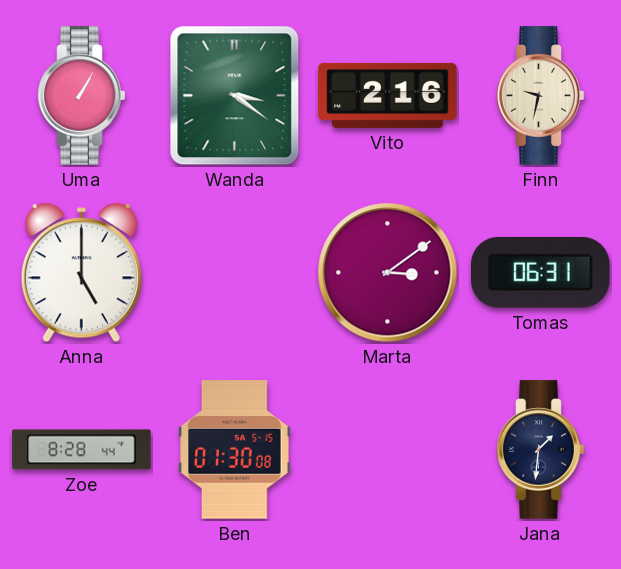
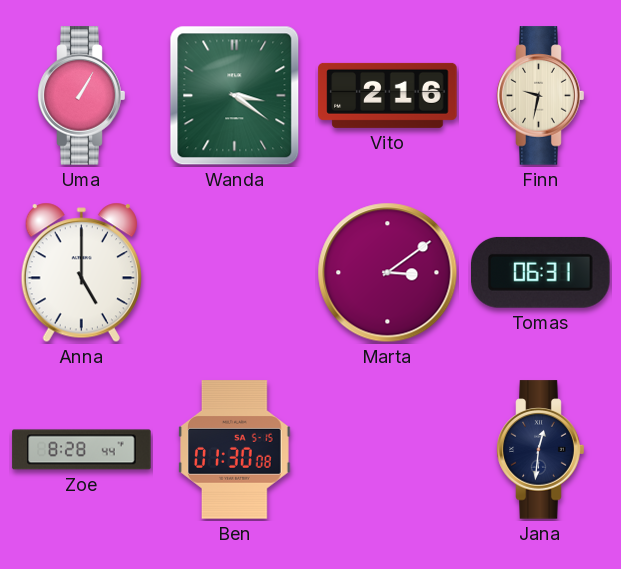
Jana: 1:31 -> 12:31 (541, 450)
